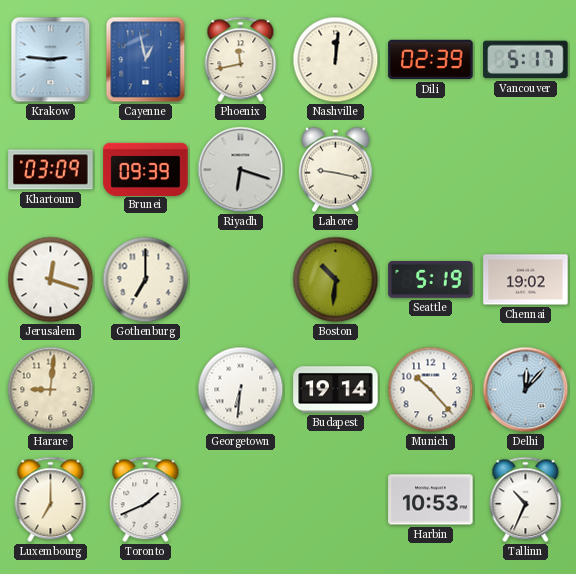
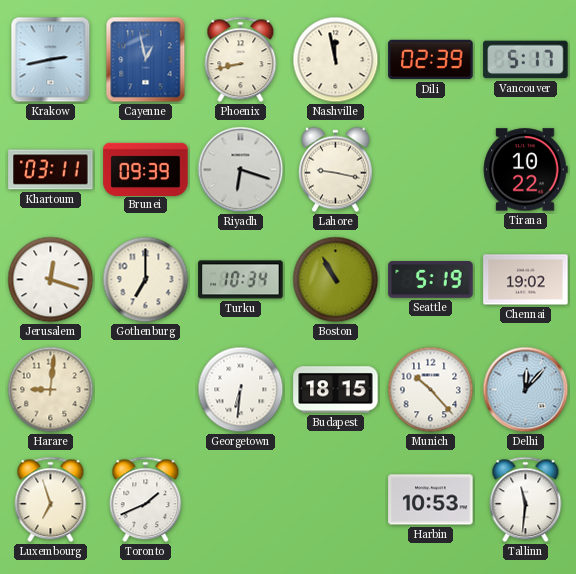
Krakow: 2:46 -> 2:43 (51, 60)
Phoenix: 11:43 -> 8:43 (241, 60)
Nashville: 12:01 -> 11:58 (336, 60)
Khartoum: 03:09 -> 03:11 (51, 170)
Tirana: none -> 10:22 (525, 170)
Turku: none -> 10:34 (241, 280)
Boston: 10:31 -> 10:55 (336, 280)
Budapest: 19:14 -> 18:15 (336, 390)
Luxembourg: 7:00 -> 6:57 (51, 500)
Tallinn: 10:34 -> 11:31 (526, 500)
